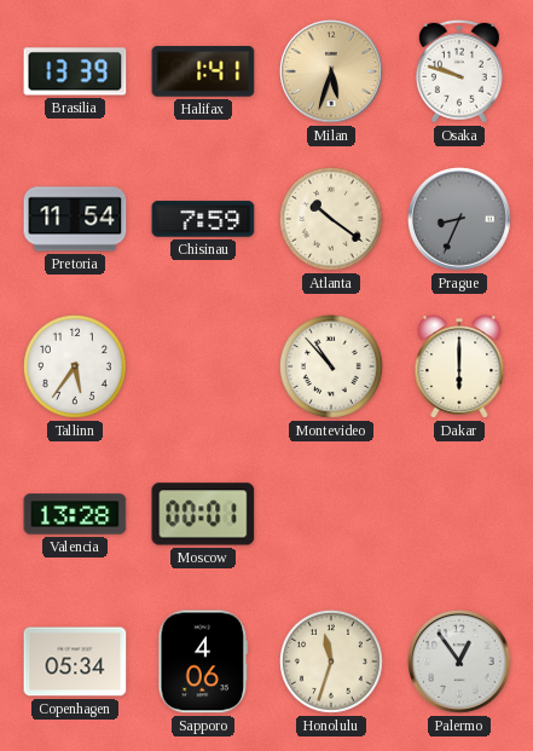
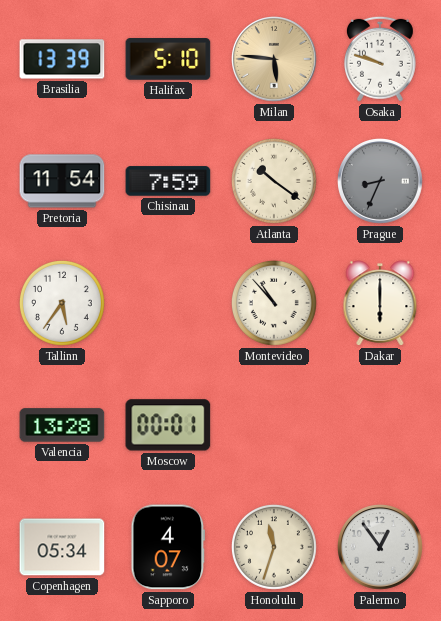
Halifax: 1:41 -> 5:10 (168, 59)
Milan: 5:33 -> 5:46 (275, 60)
Sapporo: 4:06 -> 4:07 (168, 547)
